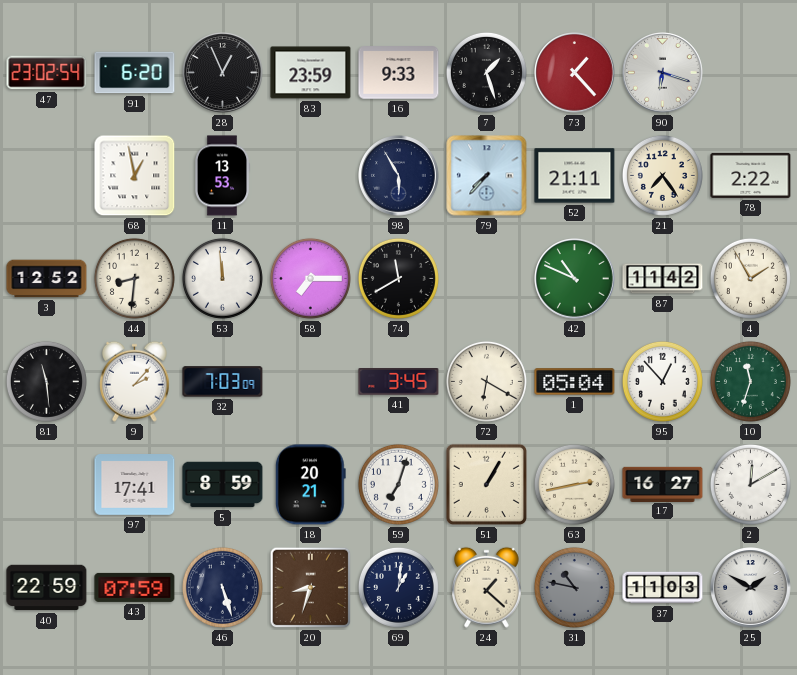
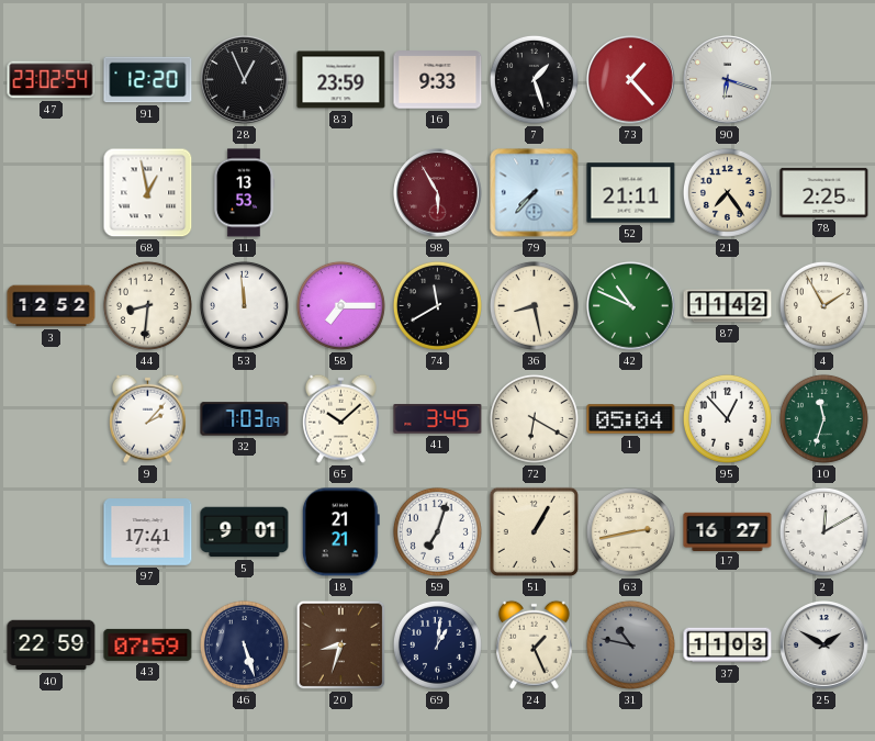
91: 6:20 -> 12:20 (148, 80)
98 dial: navy -> burgundy (438, 193)
78: 2:22 -> 2:25 (824, 192)
36: none -> 8:28 (534, 305)
81: 11:29 -> none (46, 381)
65: none -> 10:08 (341, 418)
5: 8:59 -> 9:01 (245, 532)
18: 20:21 -> 21:21 (340, 532)
24: 1:22 -> 1:26 (535, 644)
